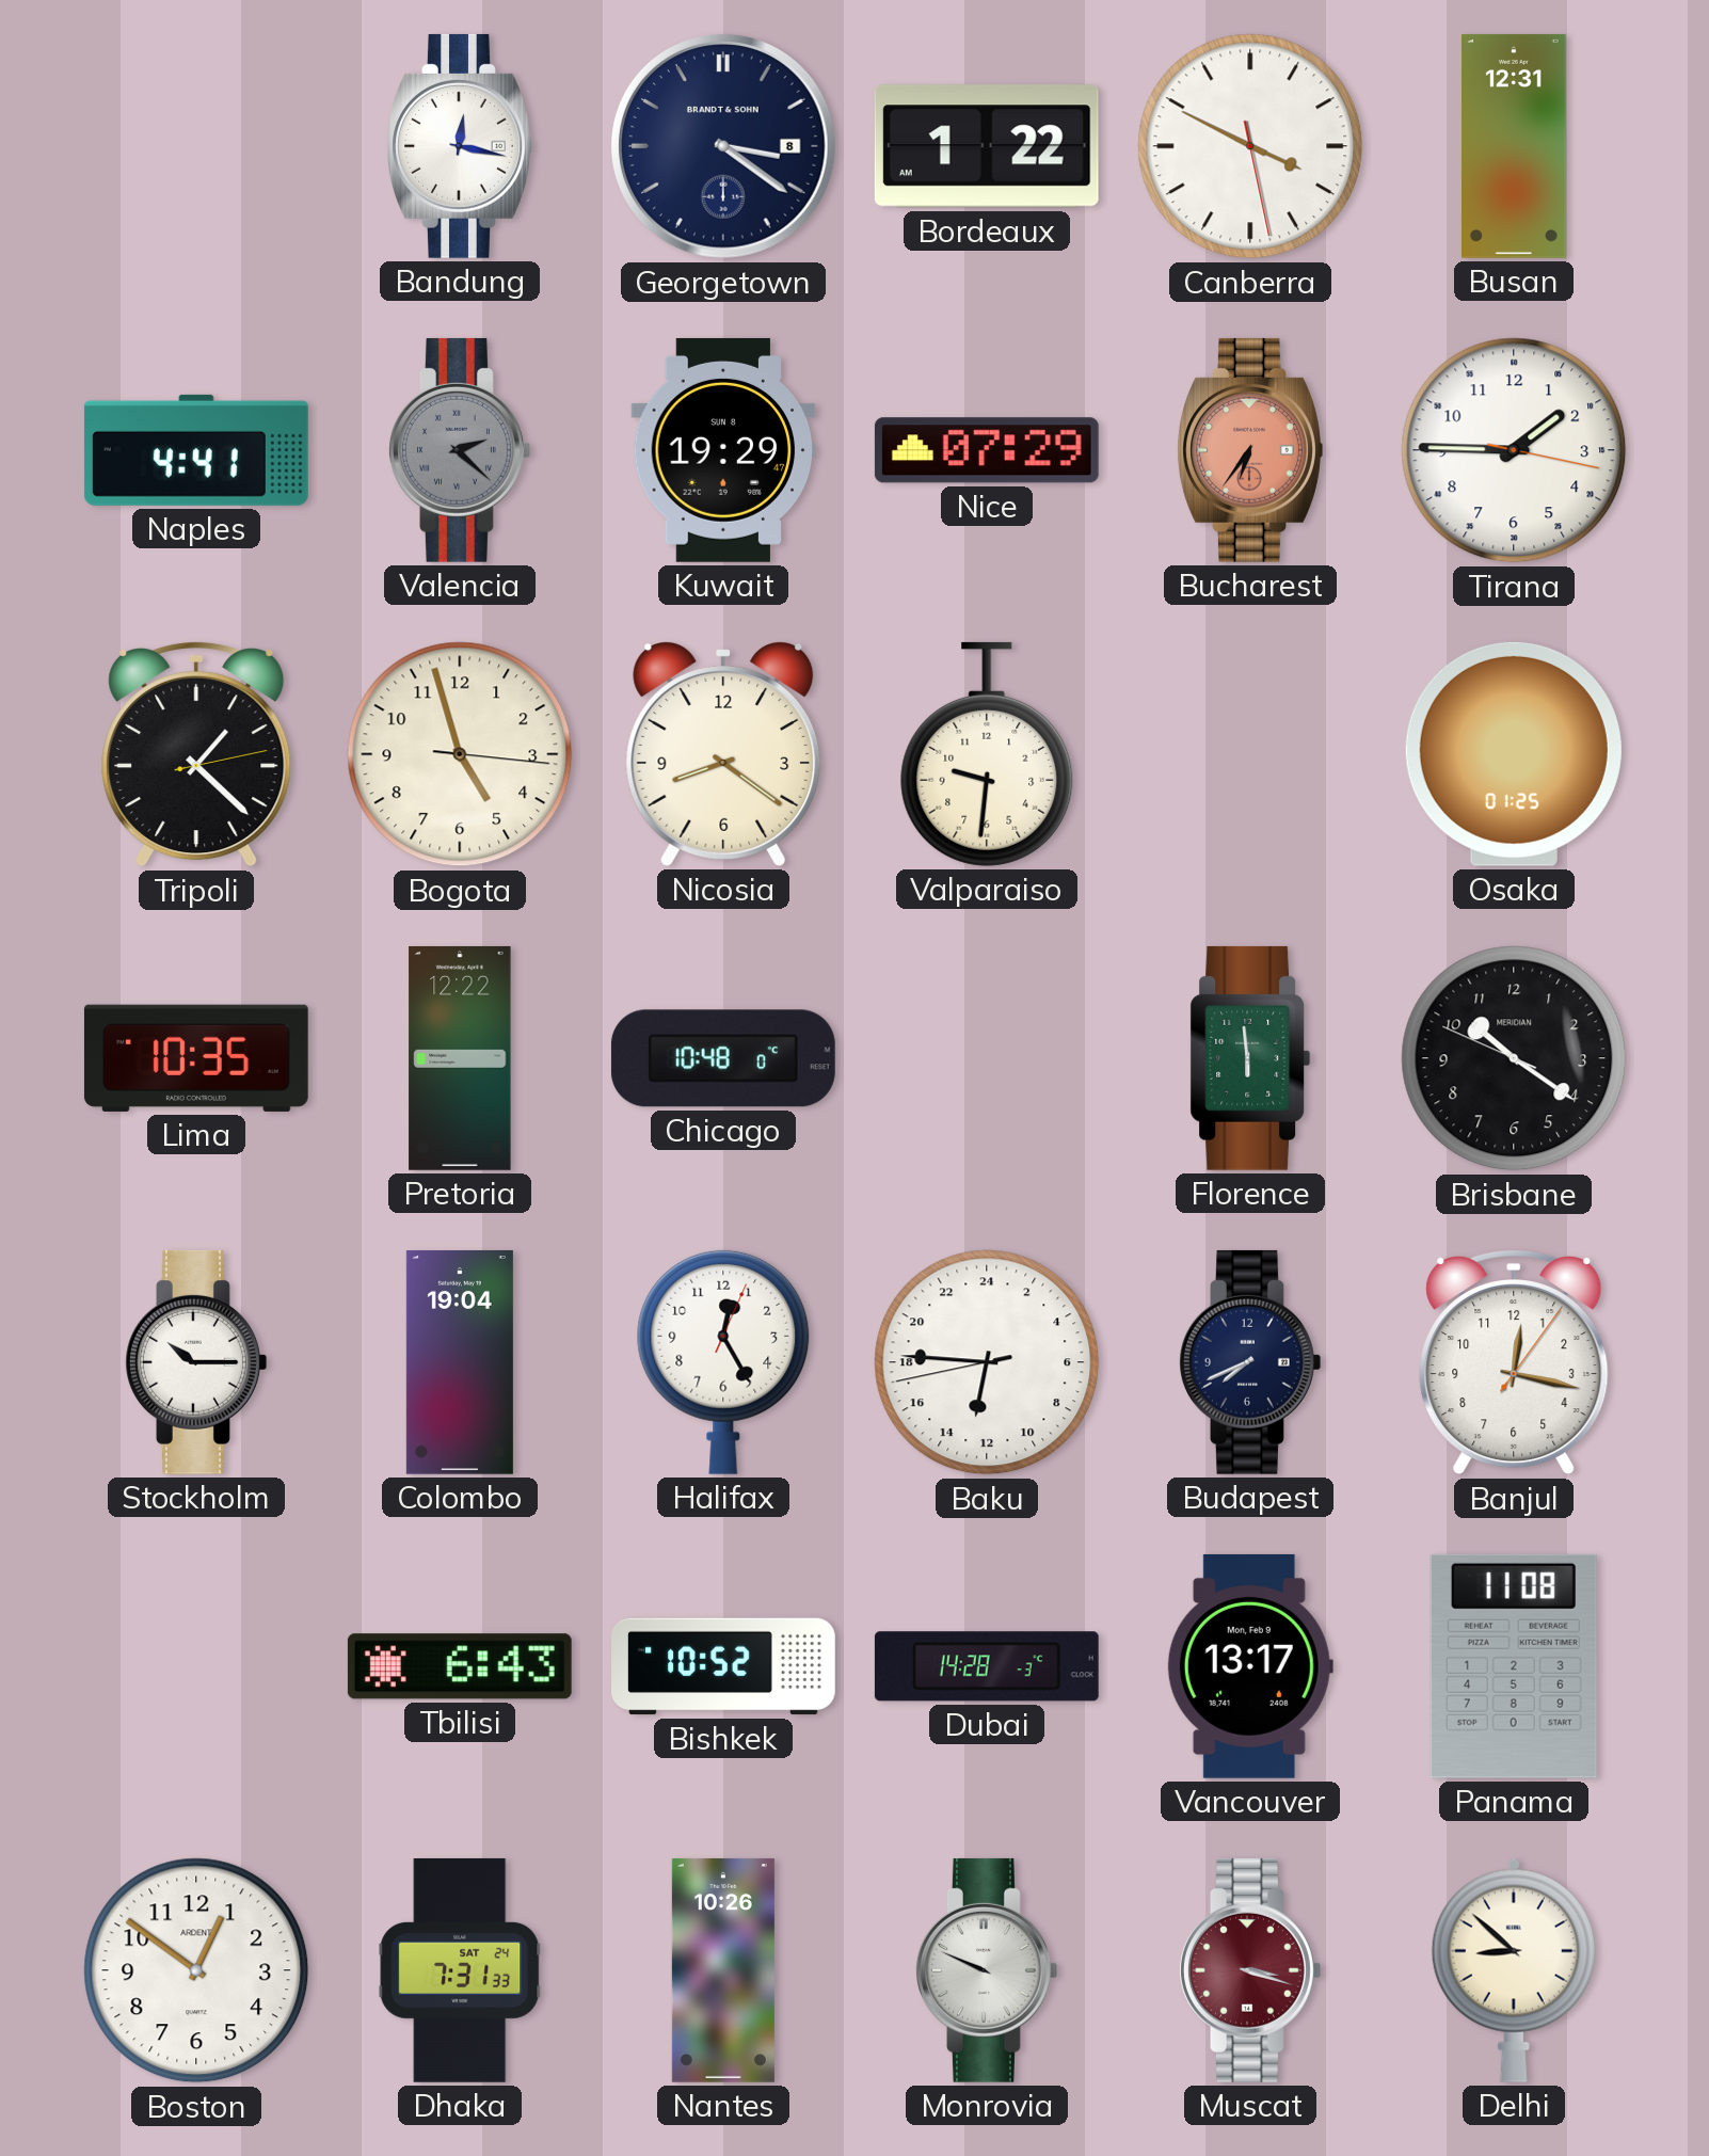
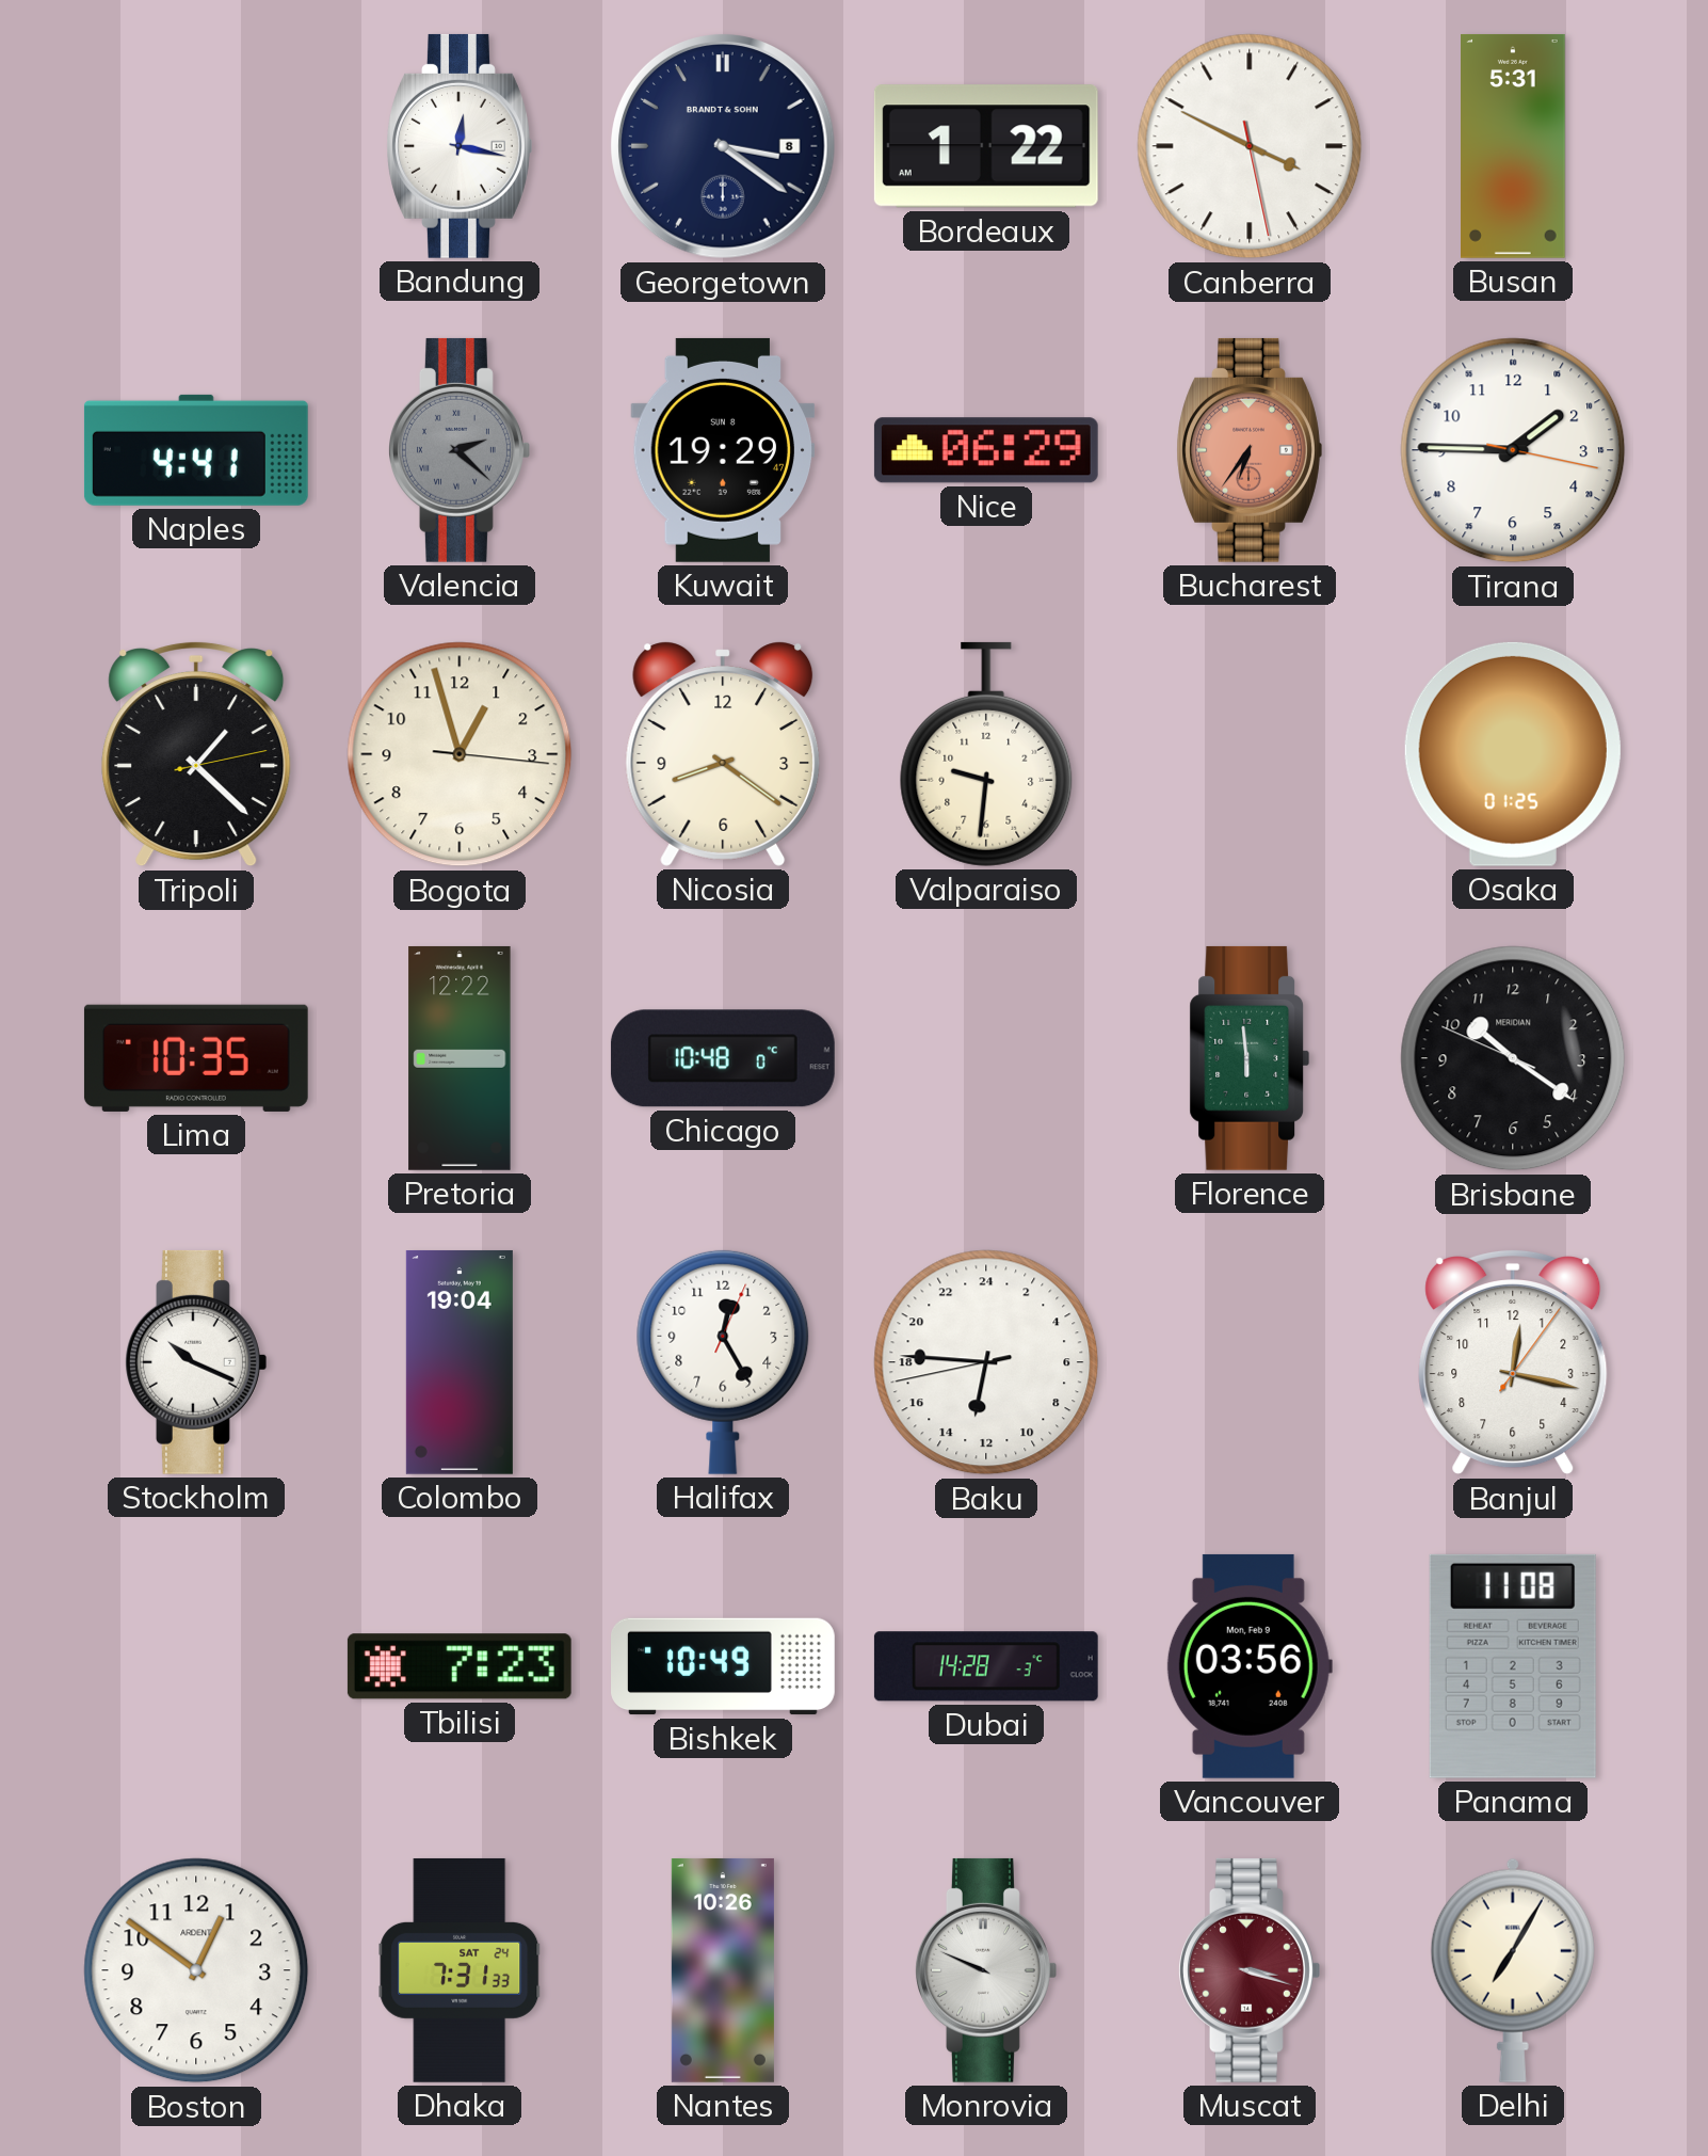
Busan: 12:31 -> 5:31 (1514, 146)
Nice: 07:29 -> 06:29 (986, 450)
Bogota: 4:57 -> 12:57 (460, 754)
Stockholm: 10:15 -> 10:19 (196, 1362)
Budapest: 7:41 -> none (1250, 1362)
Tbilisi: 6:43 -> 7:23 (460, 1666)
Bishkek: 10:52 -> 10:49 (724, 1666)
Vancouver: 13:17 -> 03:56 (1250, 1666)
Delhi: 8:52 -> 7:05 (1513, 1970)
